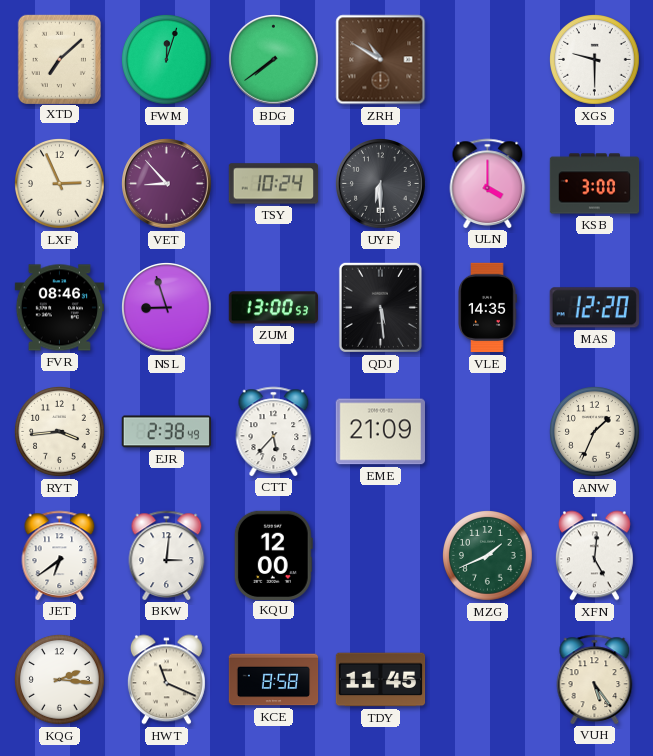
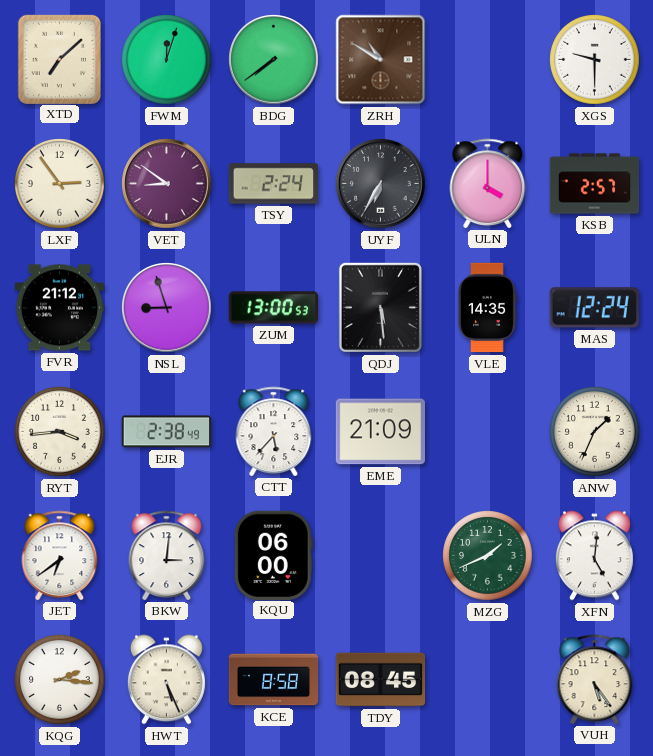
LXF: 2:56 -> 2:54 (60, 184)
VET: 8:53 -> 8:51 (167, 184)
TSY: 10:24 -> 2:24 (274, 184)
UYF: 6:30 -> 6:35 (381, 184)
KSB: 3:00 -> 2:57 (595, 184)
FVR: 08:46 -> 21:12 (59, 308)
MAS: 12:20 -> 12:24 (594, 308)
KQU: 12:00 -> 06:00 (273, 555)
HWT: 11:19 -> 5:26 (166, 680)
TDY: 11:45 -> 08:45 (381, 680)
